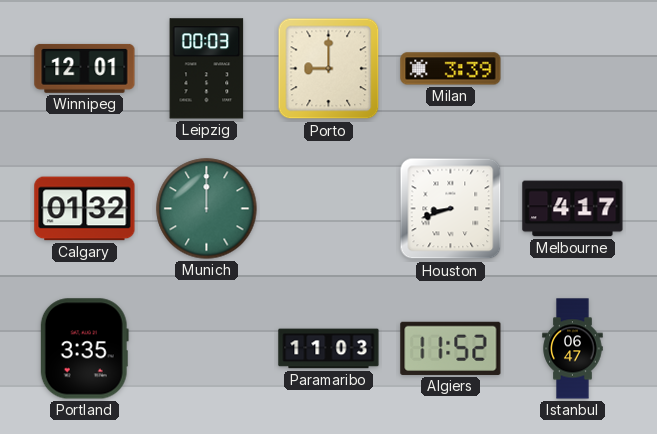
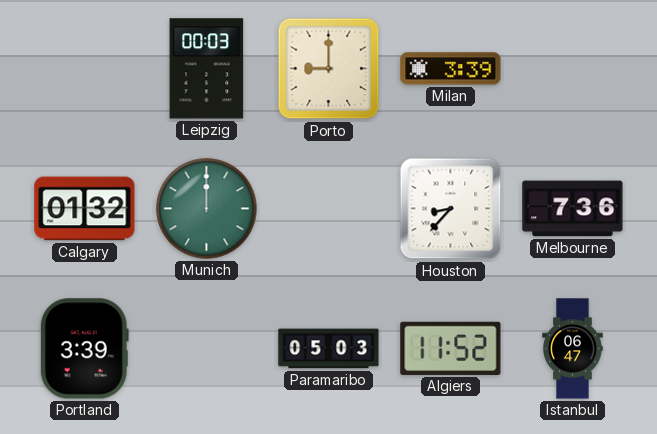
Winnipeg: 12:01 -> none (85, 68)
Houston: 8:42 -> 8:37 (451, 209)
Melbourne: 4:17 -> 7:36 (573, 209)
Portland: 3:35 -> 3:39 (84, 349)
Paramaribo: 11:03 -> 05:03 (329, 349)
